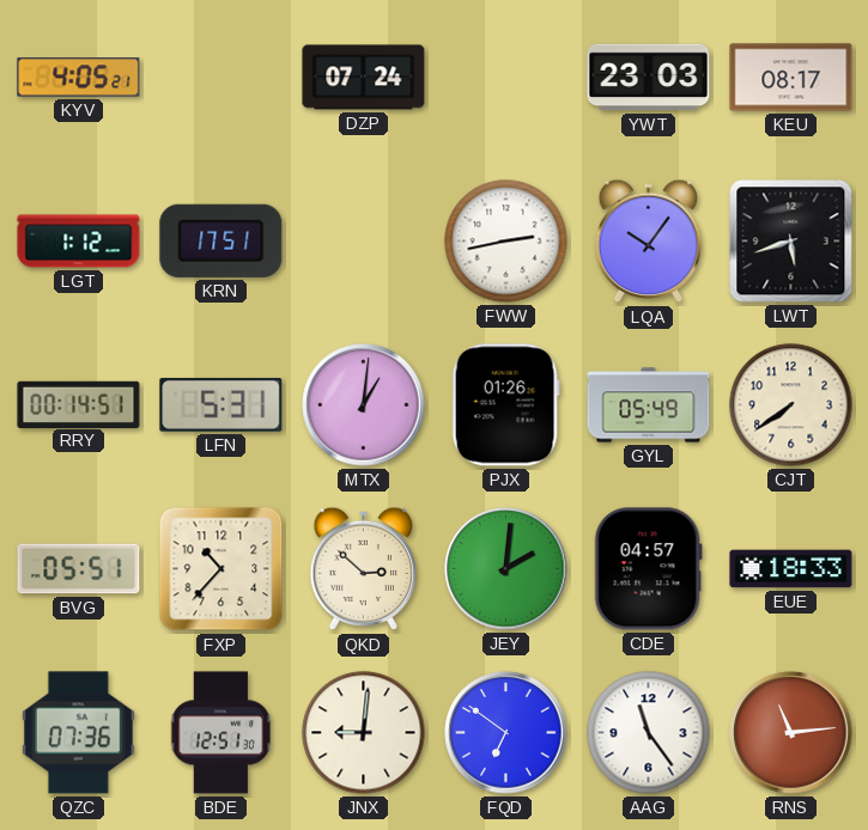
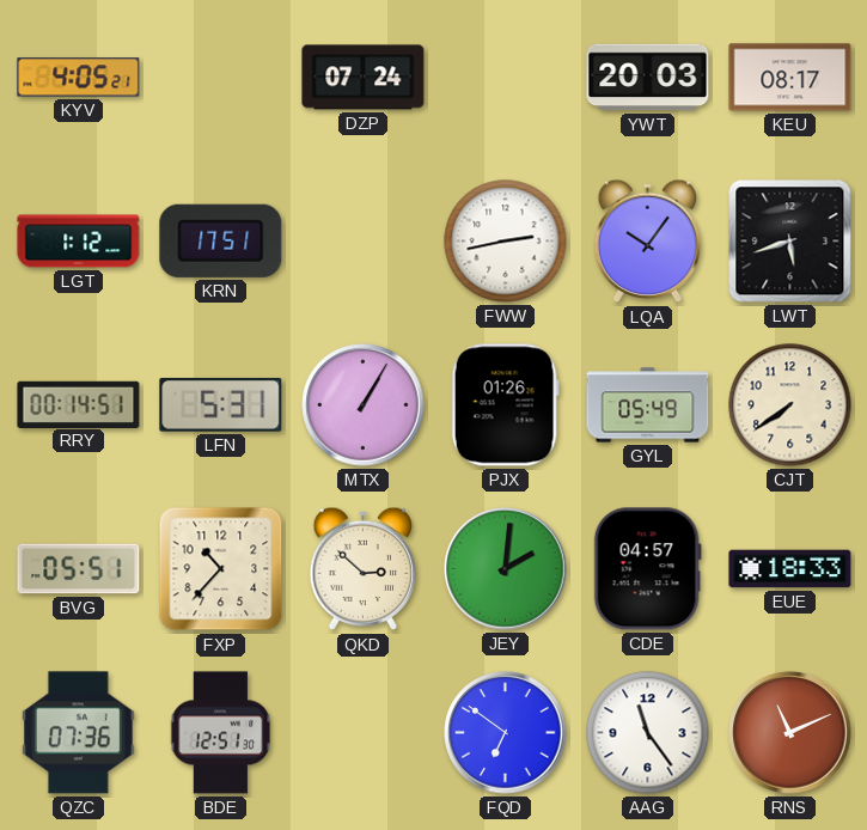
YWT: 23:03 -> 20:03 (648, 78)
MTX: 1:01 -> 1:05 (364, 405)
JNX: 9:01 -> none (364, 733)
RNS: 11:14 -> 11:11 (790, 733)
